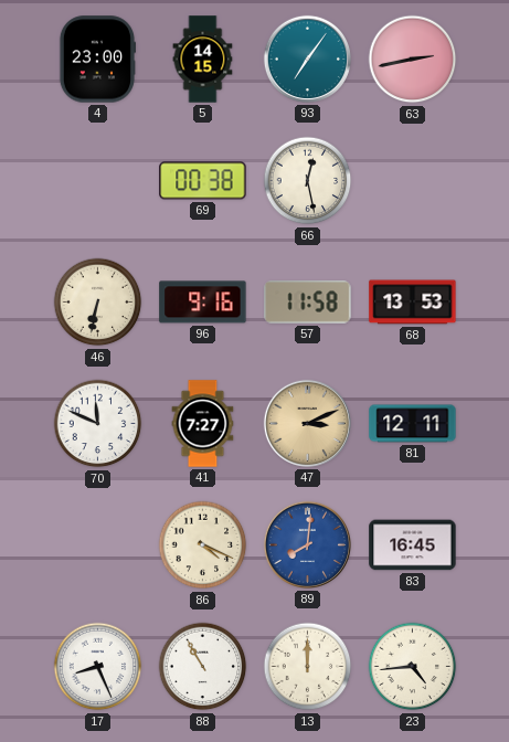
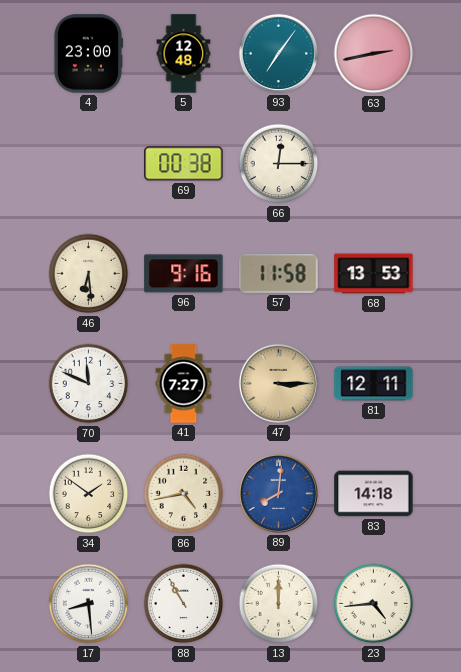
5: 14:15 -> 12:48 (184, 54)
66: 12:28 -> 12:15 (279, 164)
46: 6:32 -> 6:29 (89, 274)
47: 3:11 -> 3:15 (278, 383)
34: none -> 1:51 (89, 494)
86: 4:19 -> 4:43 (184, 494)
83: 16:45 -> 14:18 (374, 494)
17: 8:26 -> 8:29 (89, 604)
